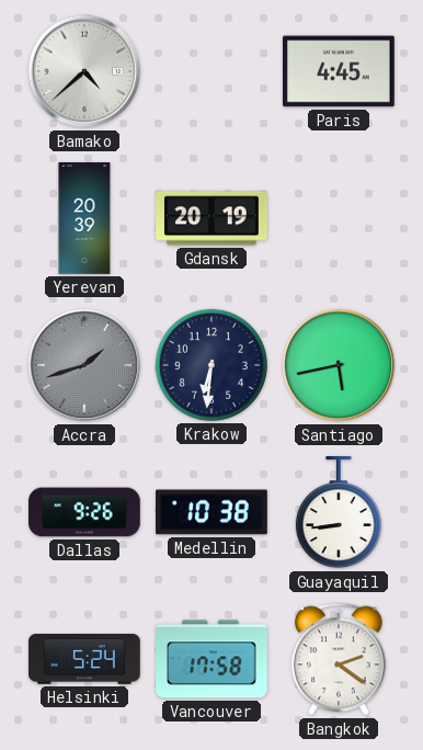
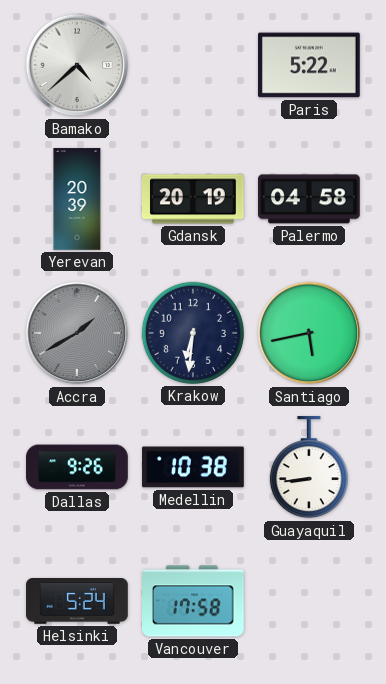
Paris: 4:45 -> 5:22 (310, 65)
Palermo: none -> 04:58 (310, 199)
Accra: 1:42 -> 1:40 (77, 333)
Bangkok: 2:21 -> none (340, 659)
